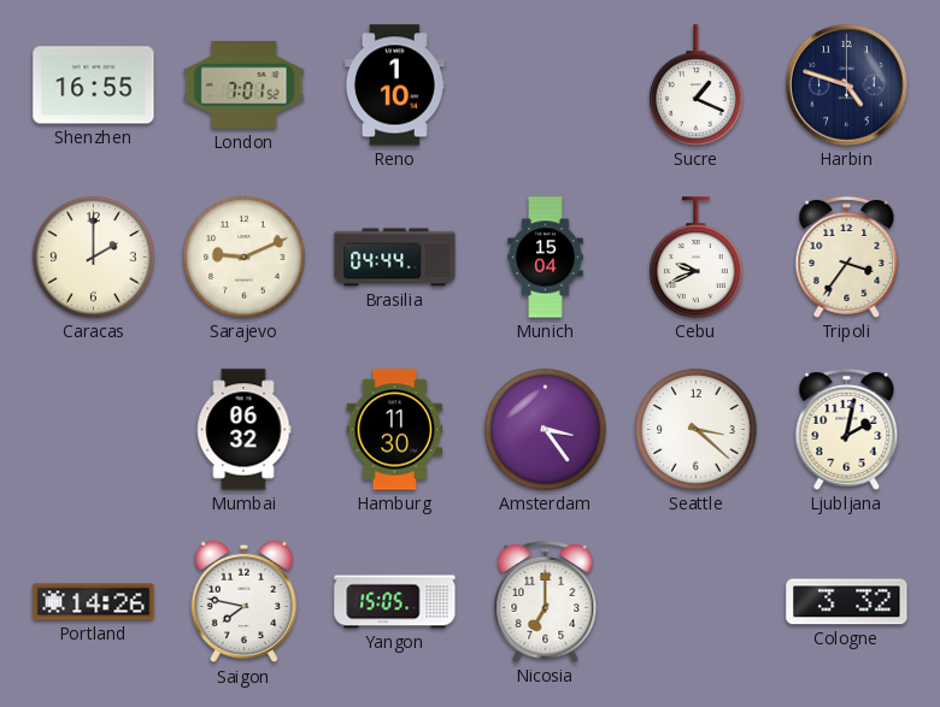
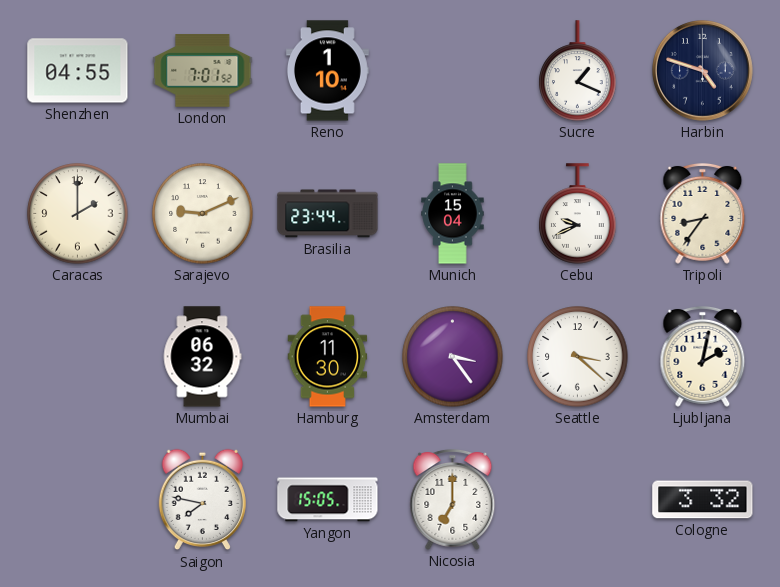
Shenzhen: 16:55 -> 04:55 (78, 71)
Brasilia: 04:44 -> 23:44 (328, 214)
Tripoli: 3:36 -> 8:36 (703, 214)
Portland: 14:26 -> none (94, 602)
